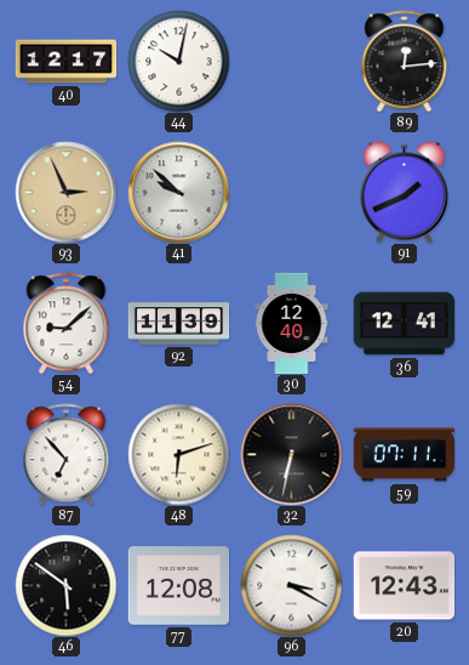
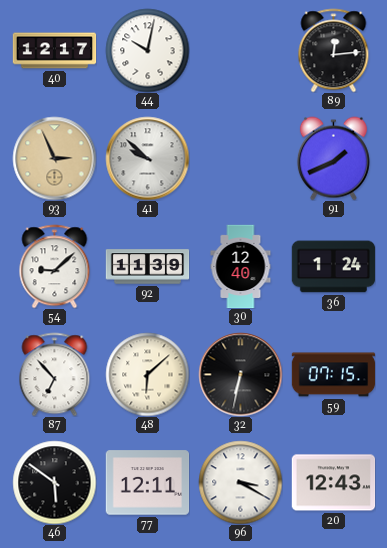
36: 12:41 -> 1:24 (333, 267)
48: 6:12 -> 6:08 (147, 374)
59: 07:11 -> 07:15 (333, 375)
77: 12:08 -> 12:11 (147, 483)
